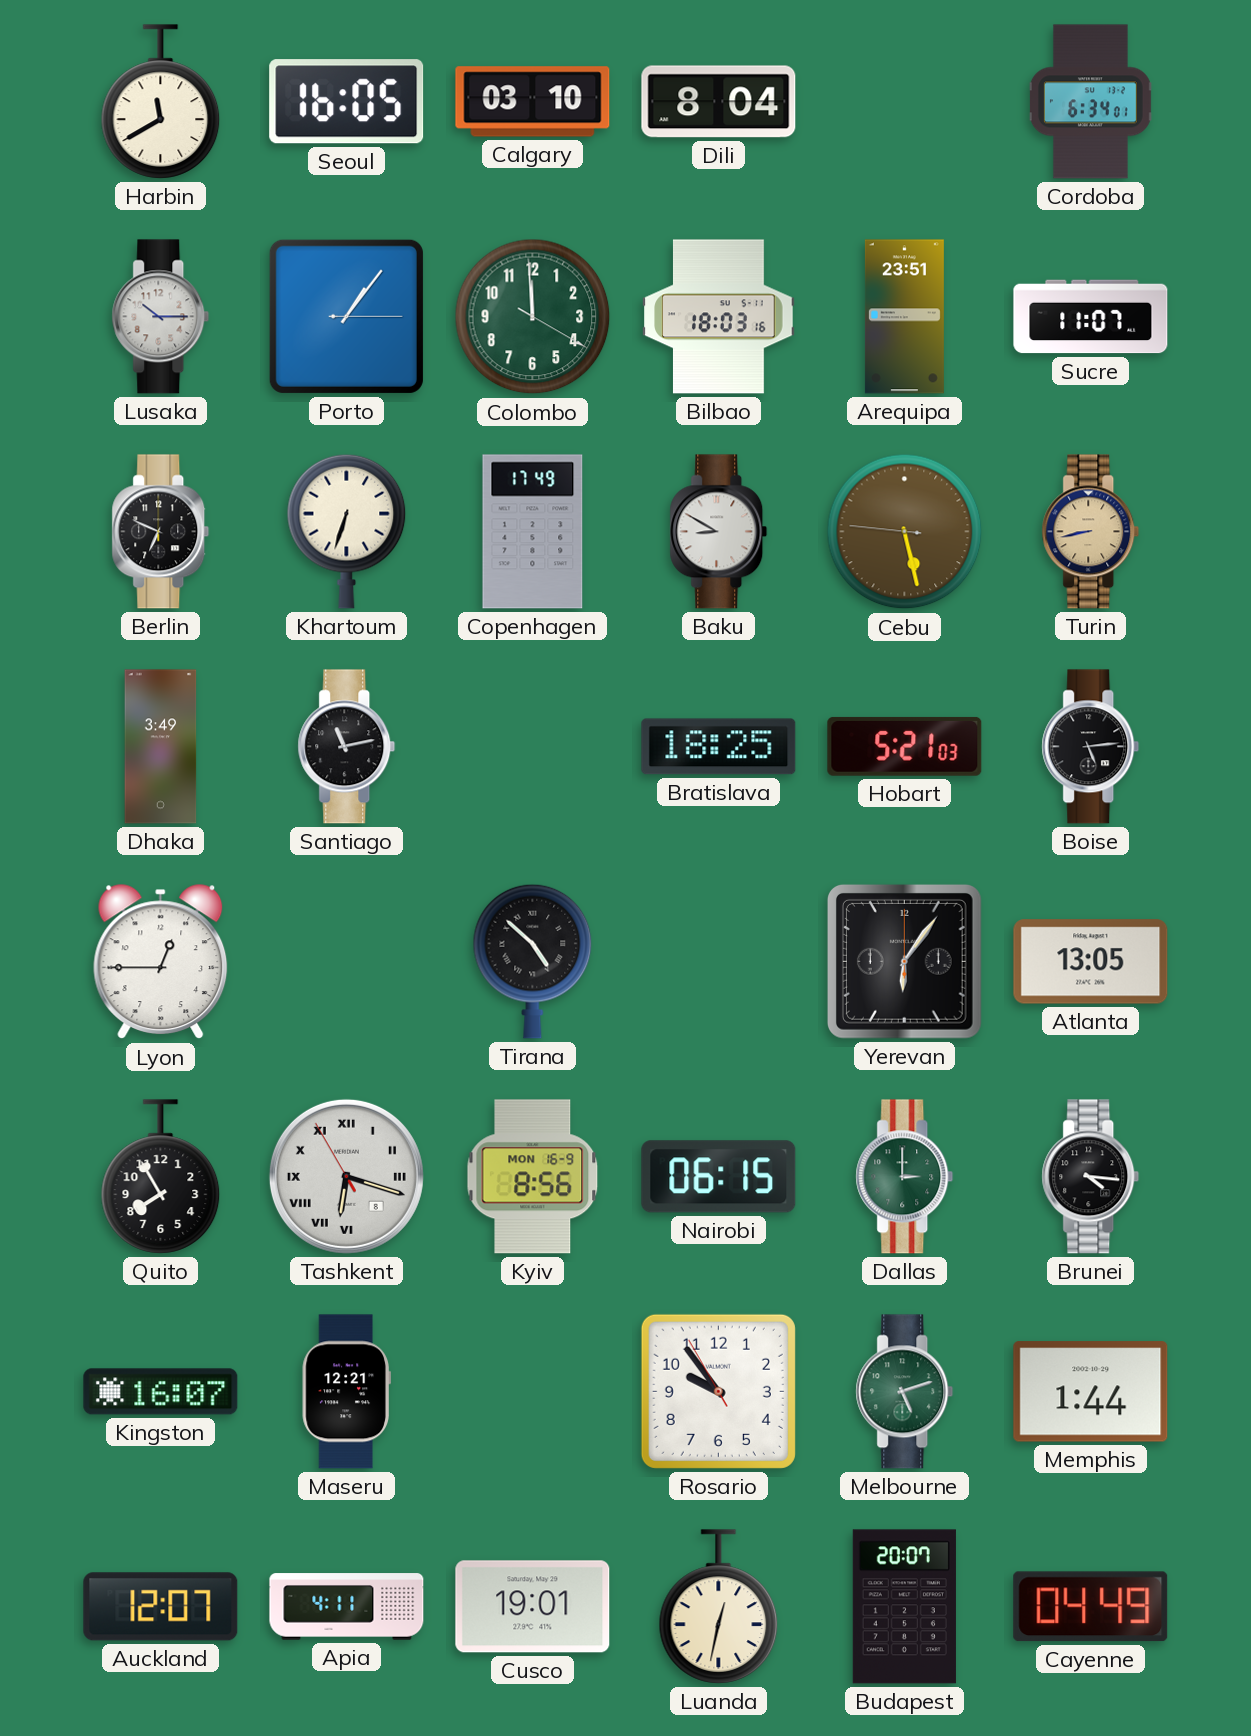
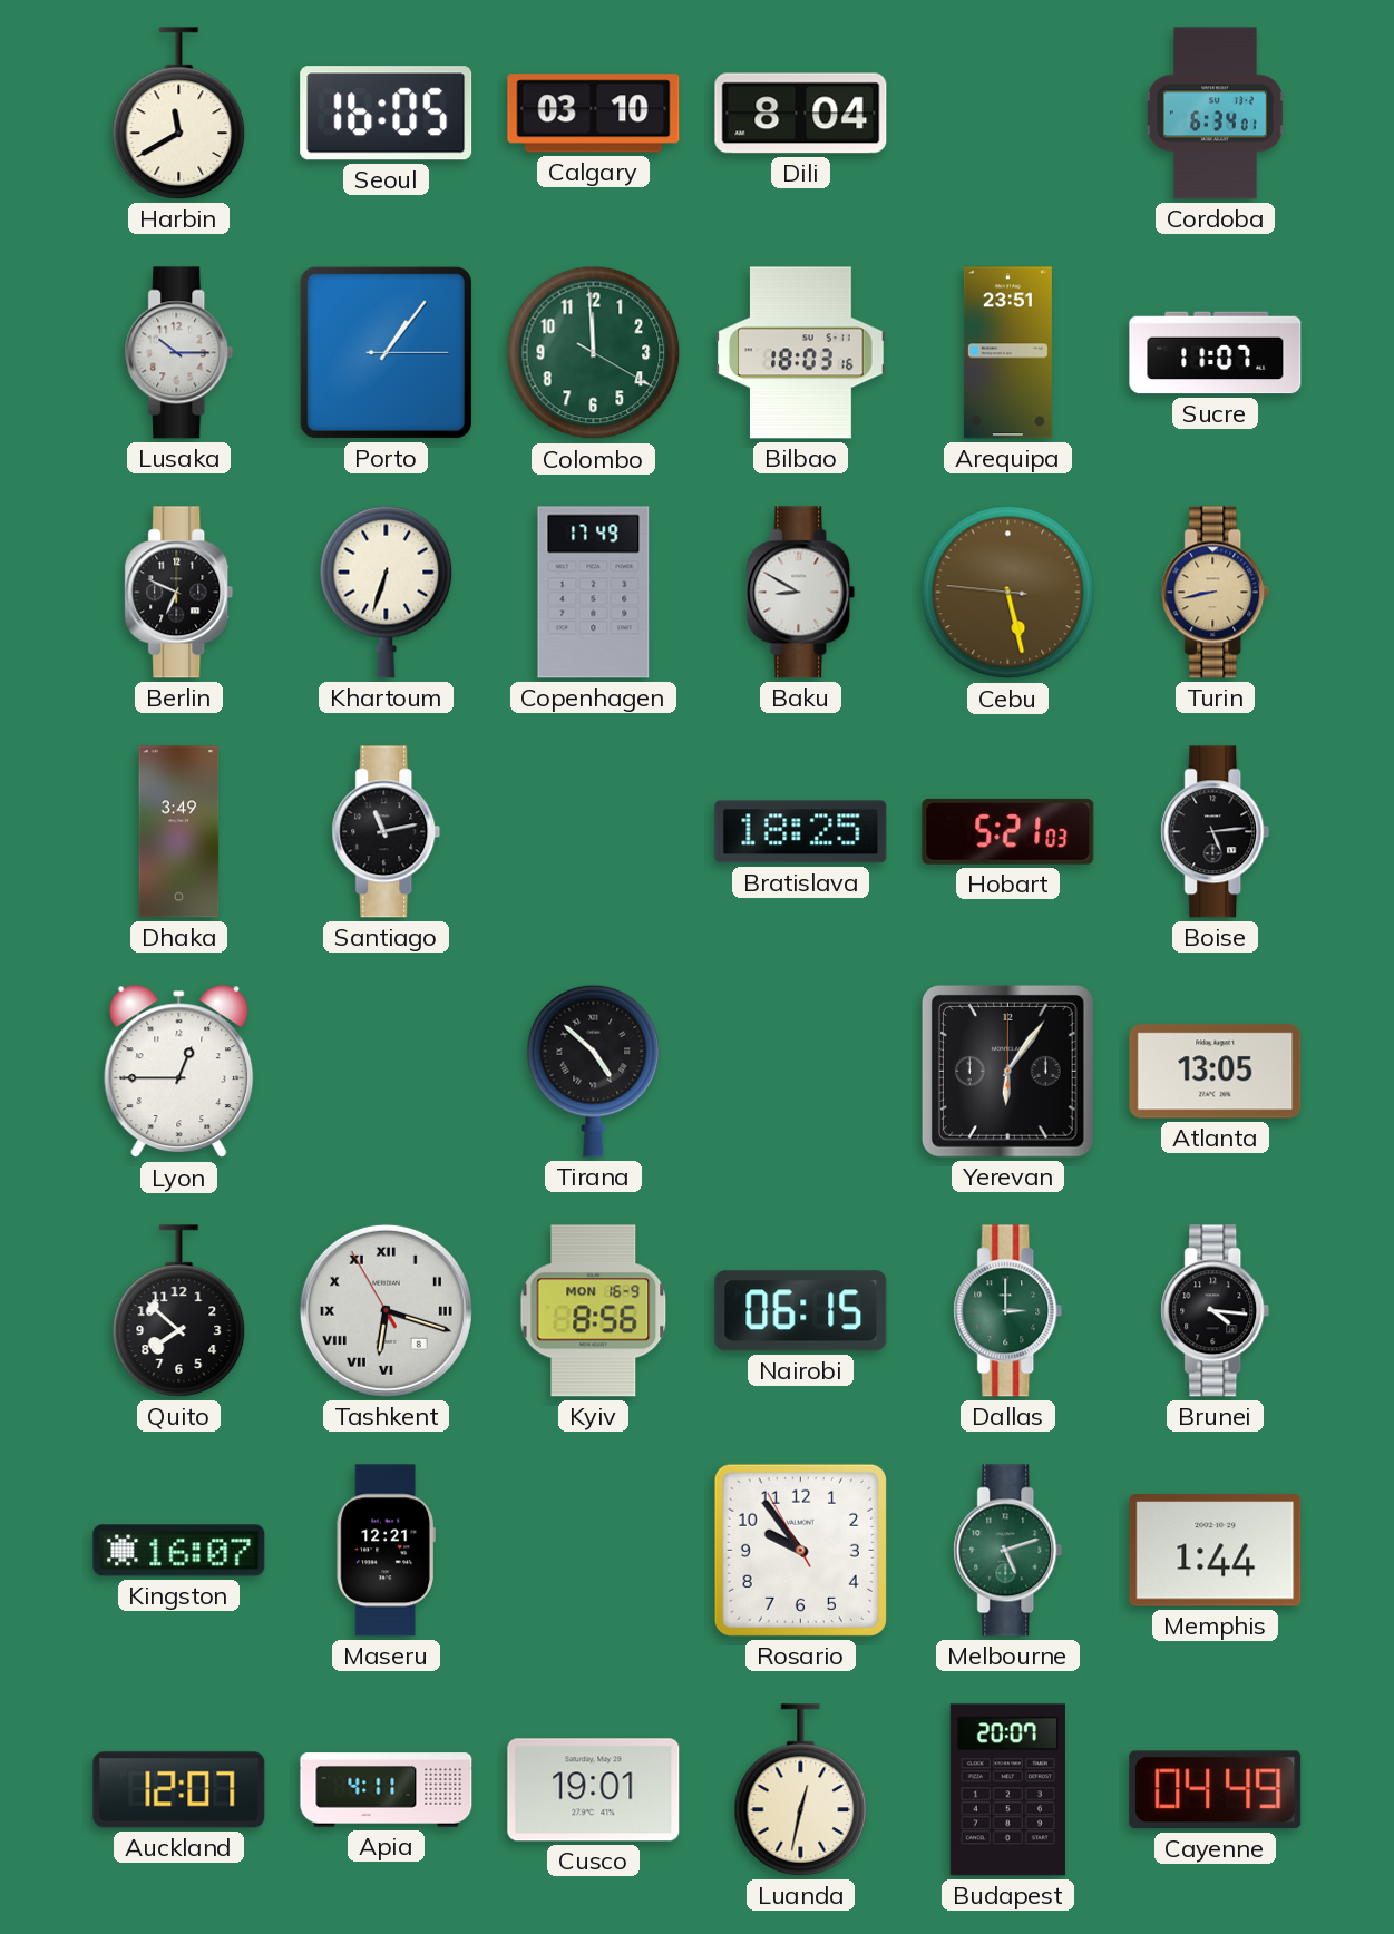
Quito: 7:55 -> 7:52 (179, 1311)
